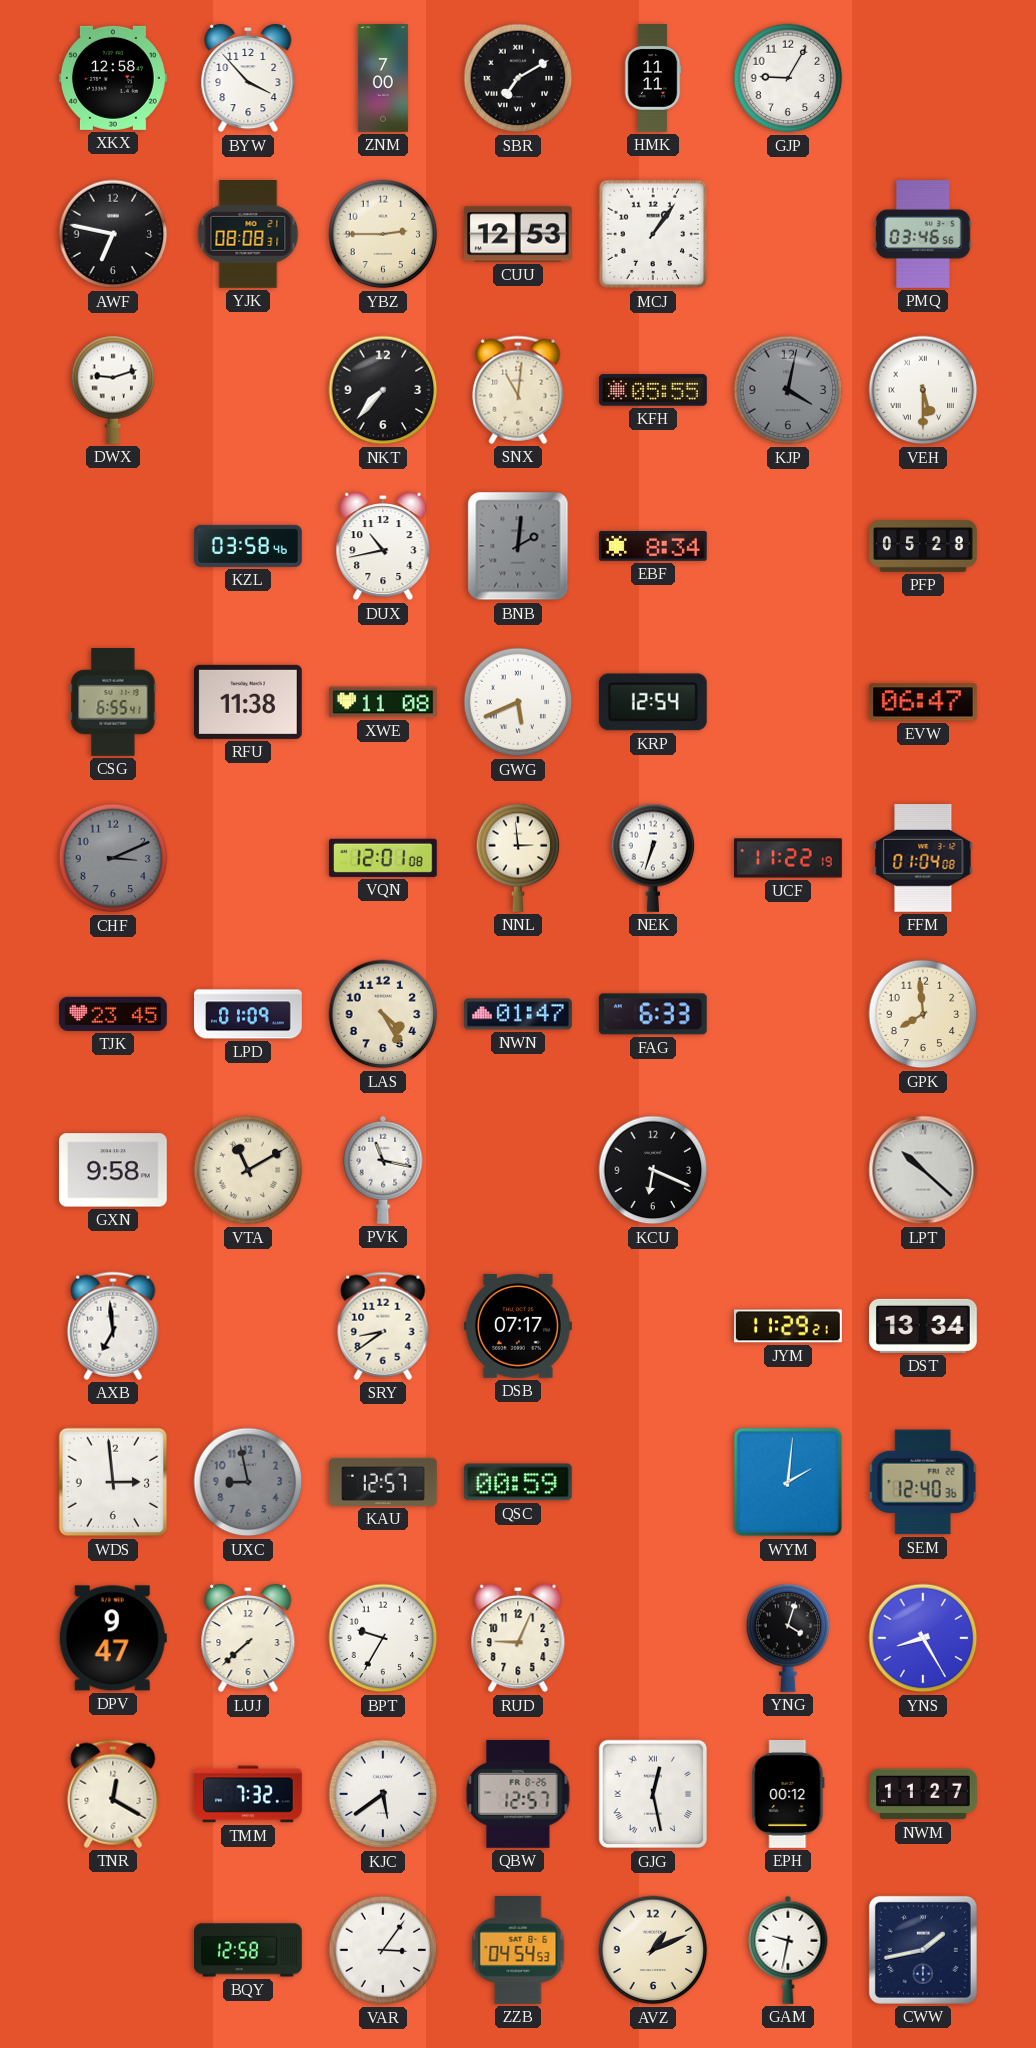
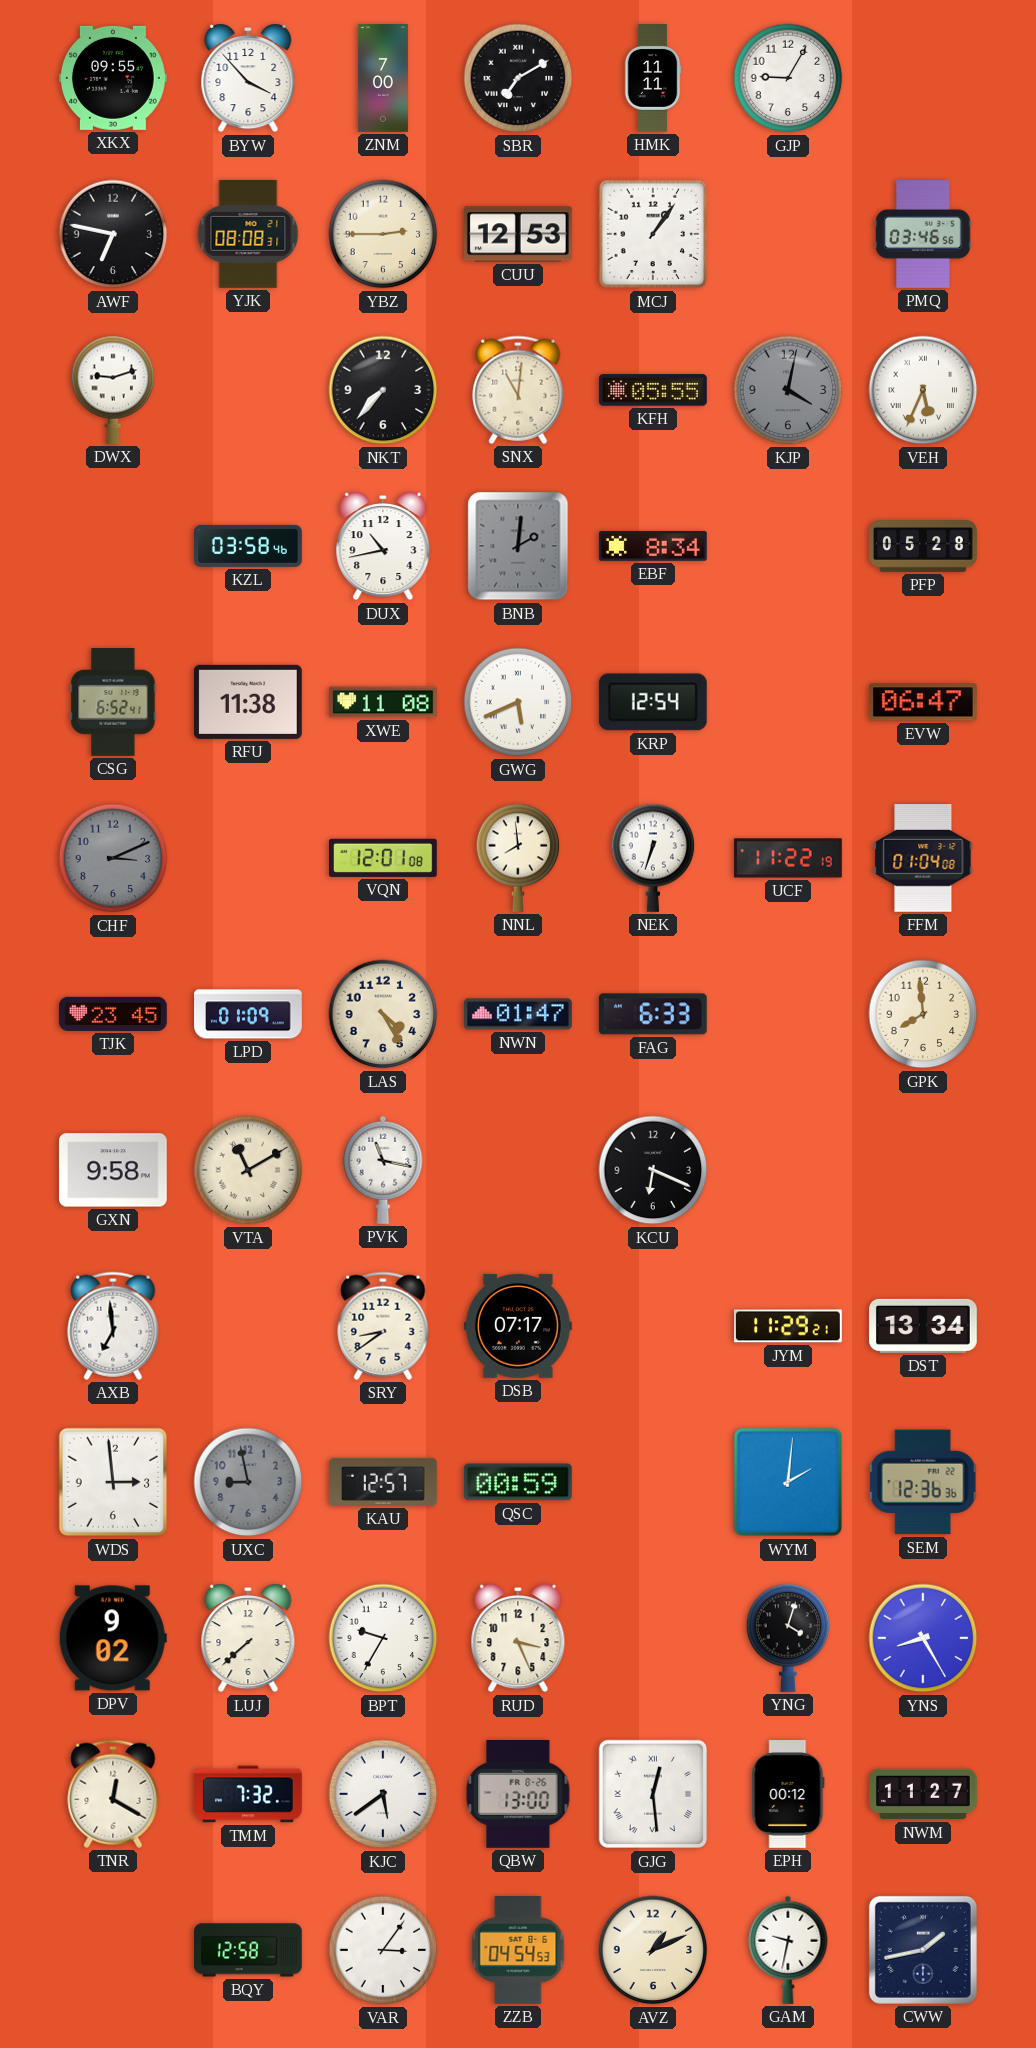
XKX: 12:58 -> 09:55 (114, 78)
VEH: 5:30 -> 5:34 (923, 390)
CSG: 6:55 -> 6:52 (113, 703)
NNL: 2:59 -> 7:59 (518, 858)
LPT: 10:22 -> none (923, 1170)
SEM: 12:40 -> 12:36 (923, 1482)
DPV: 9:47 -> 9:02 (113, 1638)
RUD: 9:04 -> 3:26 (518, 1638)
QBW: 12:57 -> 13:00 (518, 1794)
GJG: 12:28 -> 12:29 (653, 1794)
